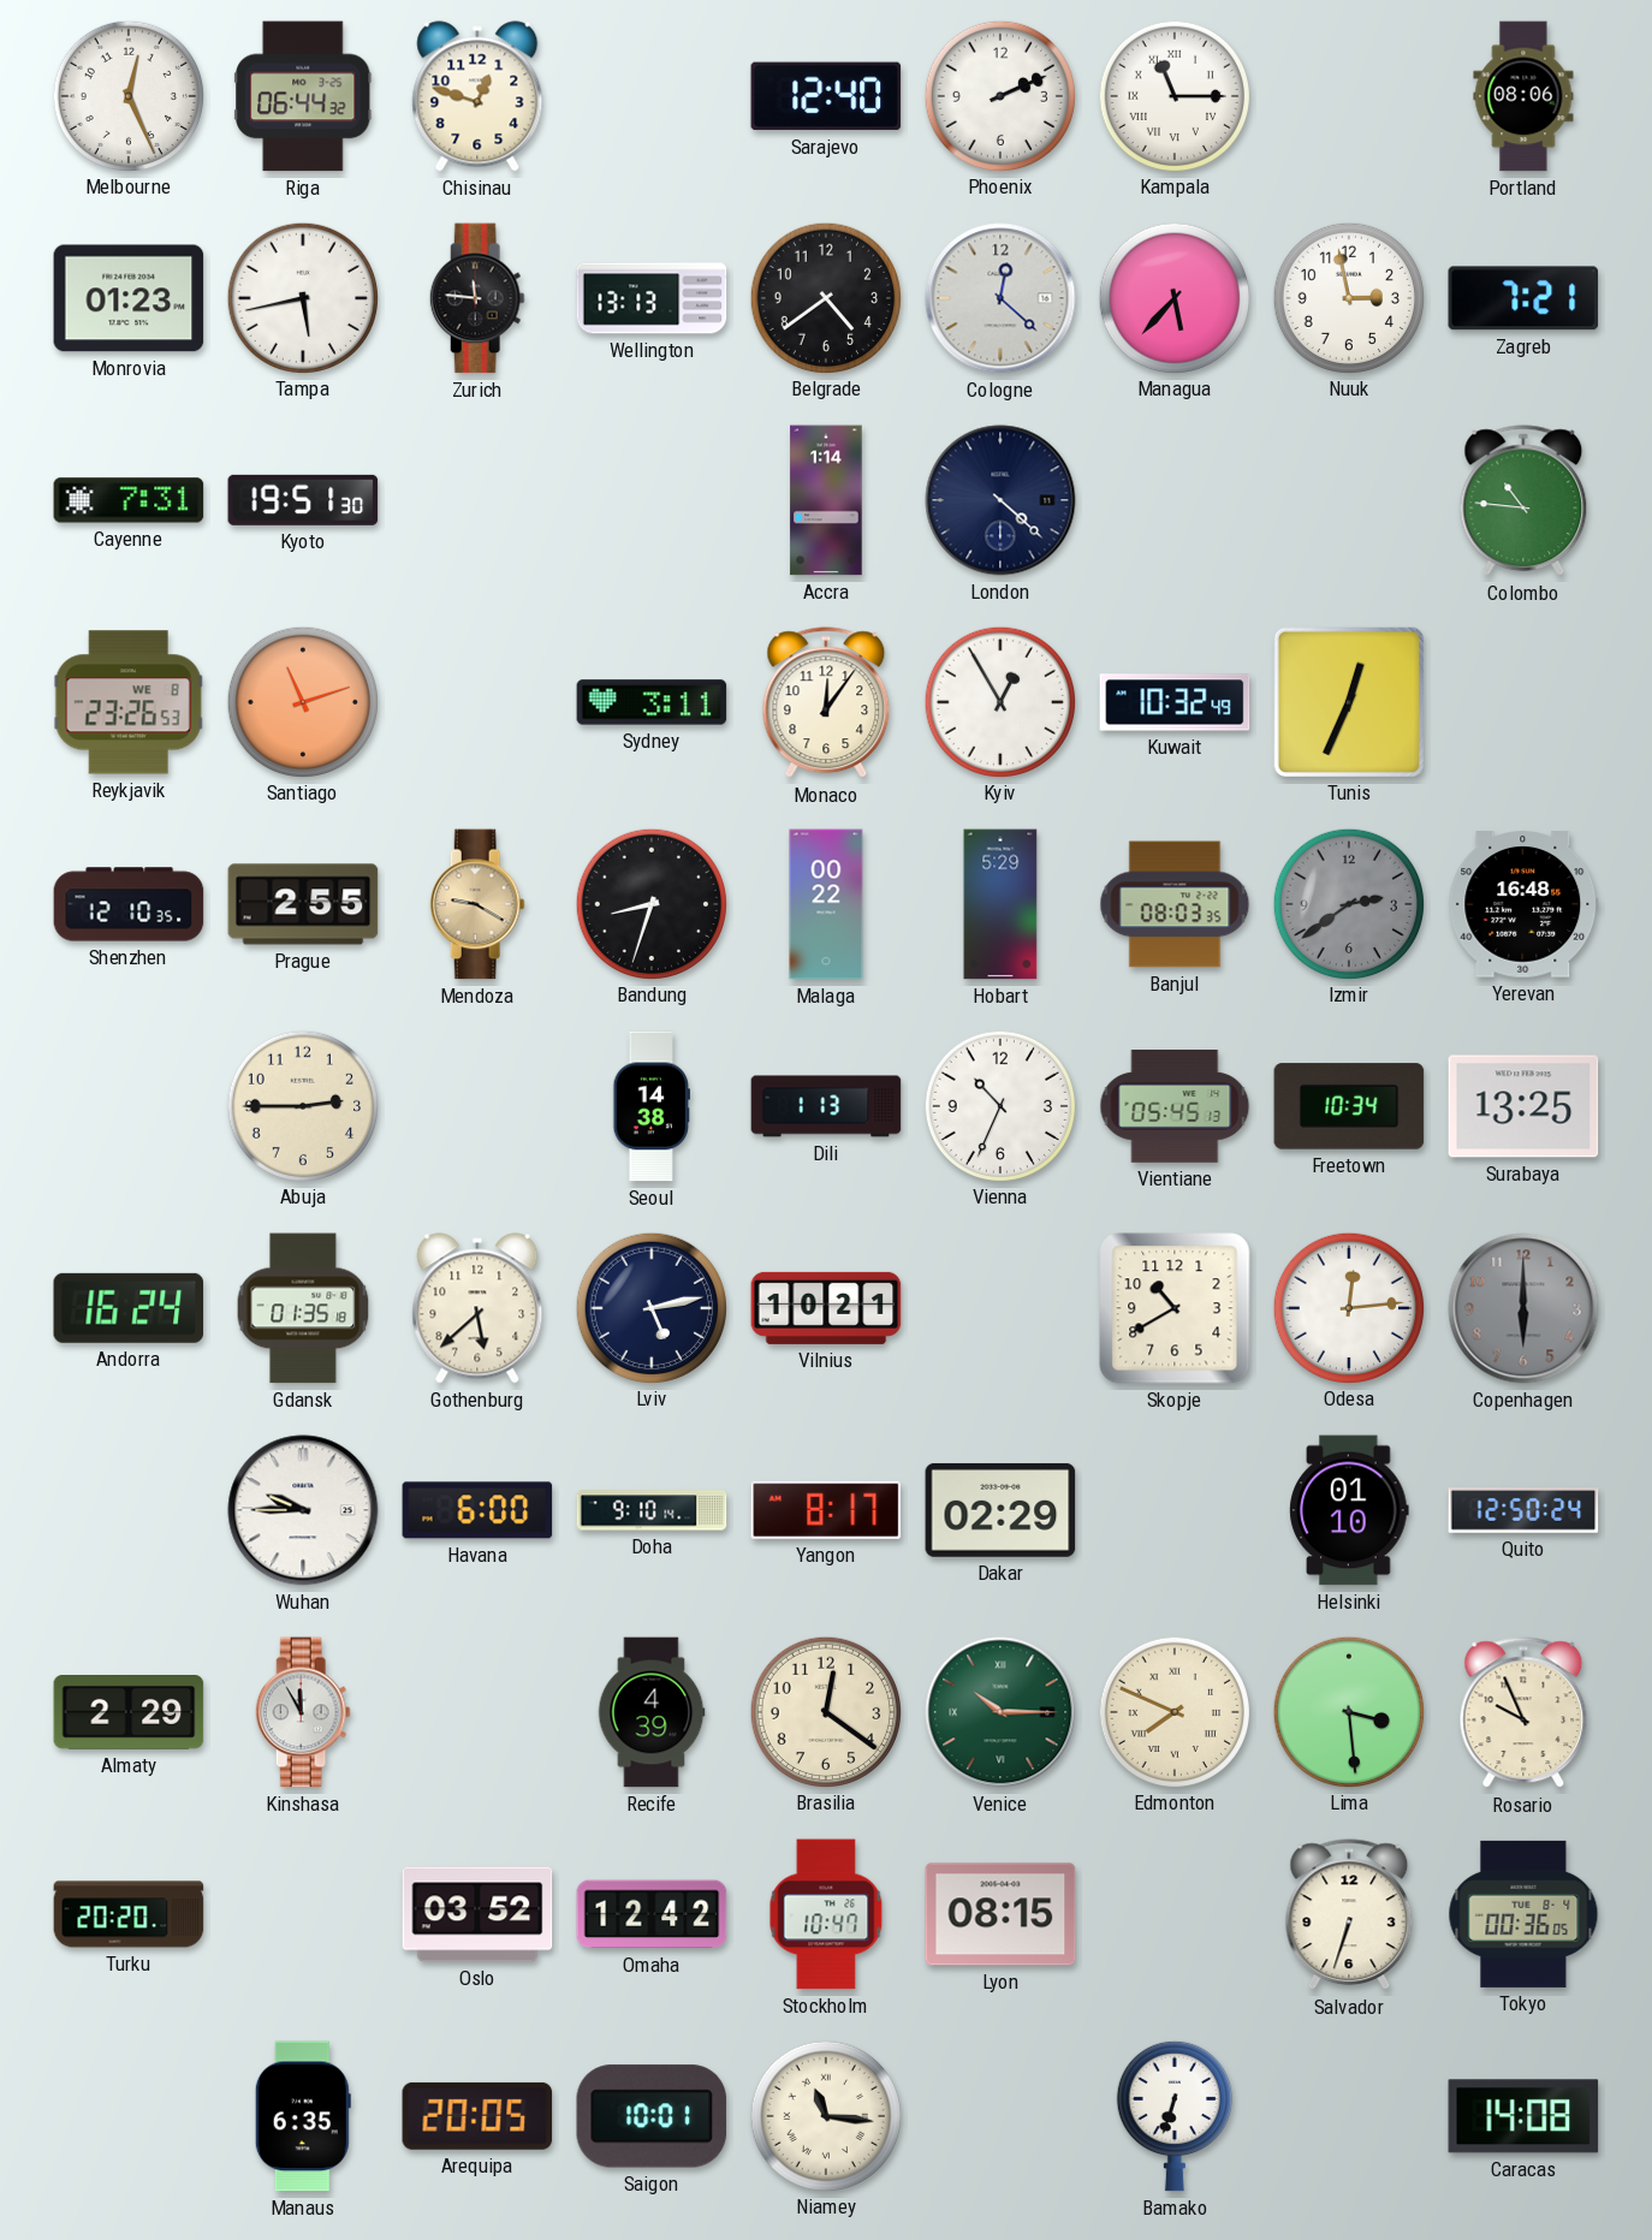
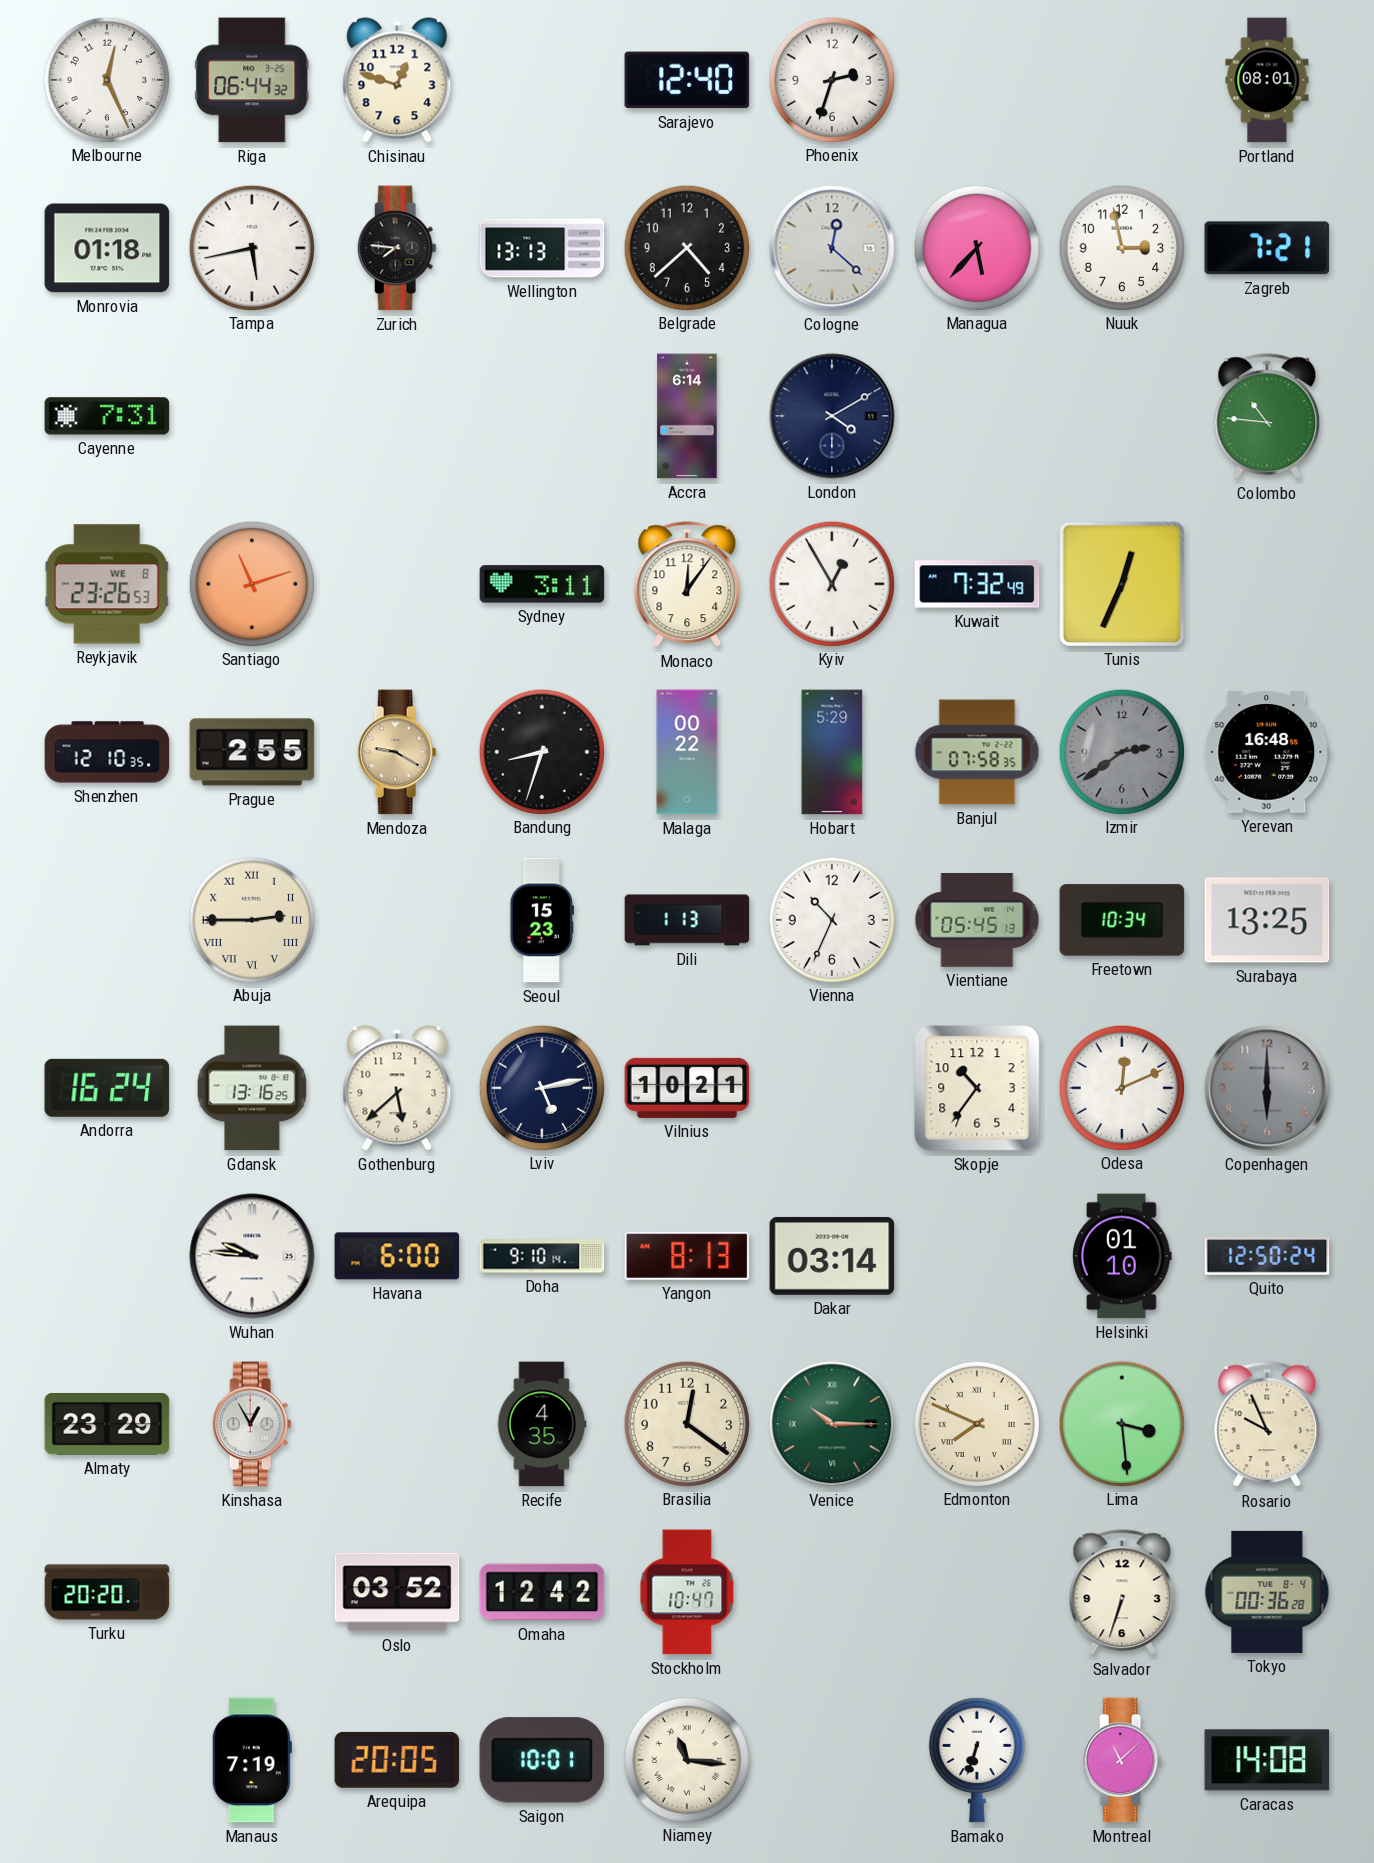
Phoenix: 2:11 -> 2:33 (831, 79)
Kampala: 11:15 -> none (1173, 95)
Portland: 08:06 -> 08:01 (1267, 80)
Monrovia: 01:23 -> 01:18 (107, 248)
Zurich: 11:46 -> 7:46 (397, 248)
Belgrade: 4:39 -> 4:38 (686, 247)
Kyoto: 19:51 -> none (303, 500)
Accra: 1:14 -> 6:14 (687, 416)
London: 4:22 -> 4:10 (832, 416)
Kuwait: 10:32 -> 7:32 (977, 584)
Banjul: 08:03 -> 07:58 (977, 752)
Abuja numerals: Arabic -> Roman (251, 919)
Seoul: 14:38 -> 15:23 (541, 920)
Gdansk: 01:35 -> 13:16 (252, 1088)
Skopje: 10:40 -> 10:36 (977, 1088)
Odesa: 12:14 -> 12:11 (1121, 1087)
Wuhan: 9:45 -> 9:46 (252, 1256)
Yangon: 8:17 -> 8:13 (687, 1256)
Dakar: 02:29 -> 03:14 (832, 1256)
Almaty: 2:29 -> 23:29 (107, 1425)
Kinshasa: 11:55 -> 12:55 (252, 1424)
Recife: 4:39 -> 4:35 (542, 1424)
Lyon: 08:15 -> none (1000, 1914)
Tokyo: 00:36:05 -> 00:36:28 (1267, 1592)
Manaus: 6:35 -> 7:19 (252, 1760)
Montreal: none -> 11:08 (1122, 1760)
